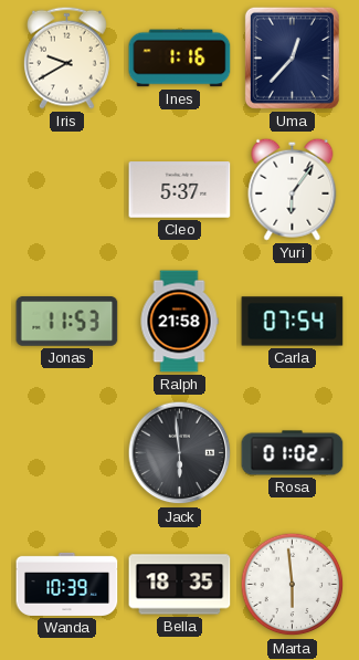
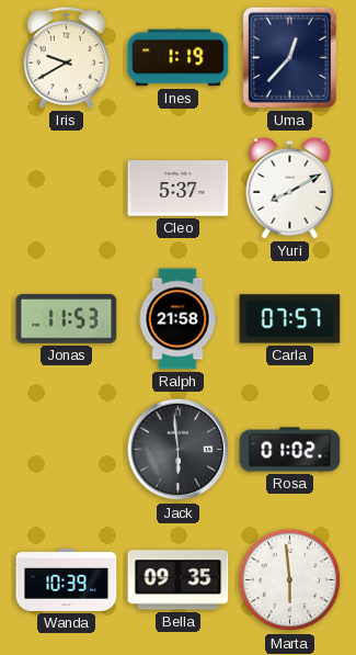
Ines: 1:16 -> 1:19 (179, 58)
Yuri: 6:06 -> 8:10 (290, 188)
Carla: 07:54 -> 07:57 (290, 319)
Bella: 18:35 -> 09:35 (179, 580)
